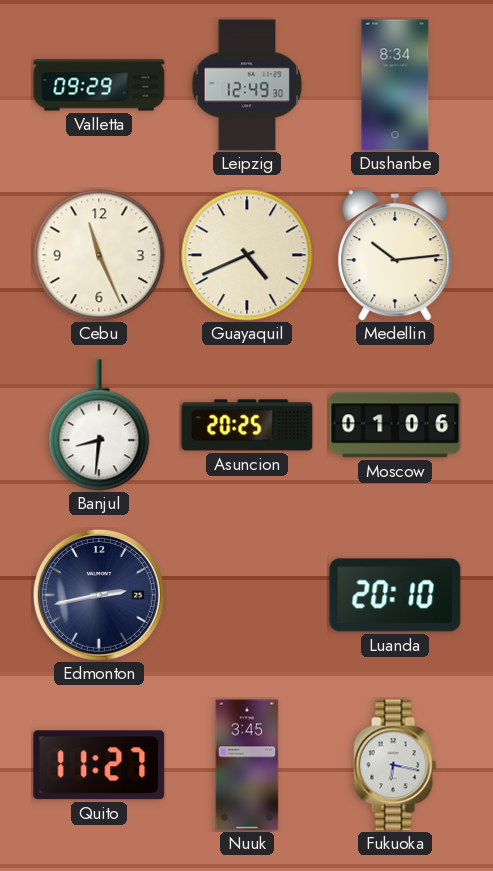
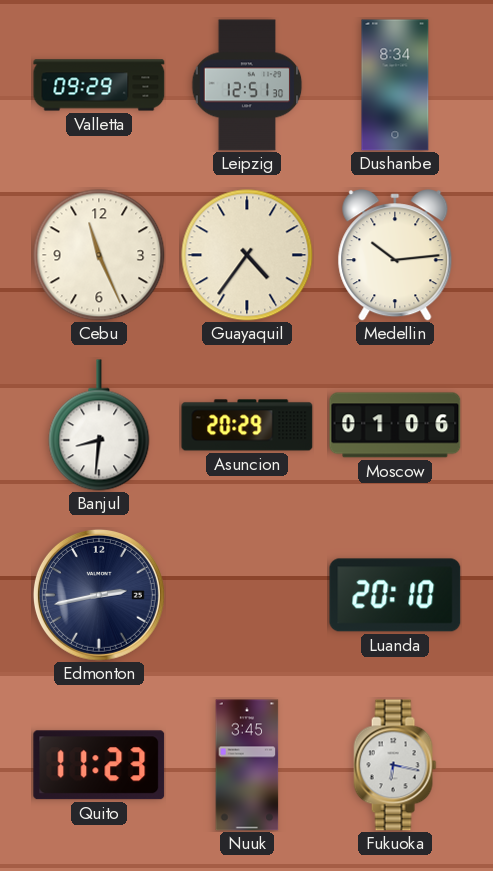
Leipzig: 12:49 -> 12:51 (247, 85)
Guayaquil: 4:41 -> 4:36 (247, 255)
Asuncion: 20:25 -> 20:29 (247, 425)
Quito: 11:27 -> 11:23 (99, 765)
